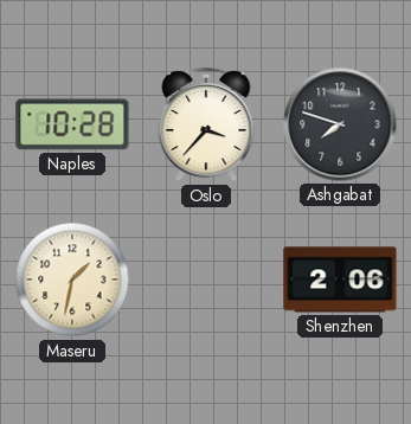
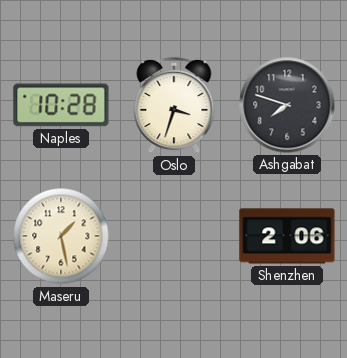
Oslo: 3:37 -> 3:33 (174, 105)
Maseru: 1:32 -> 1:28 (61, 236)
